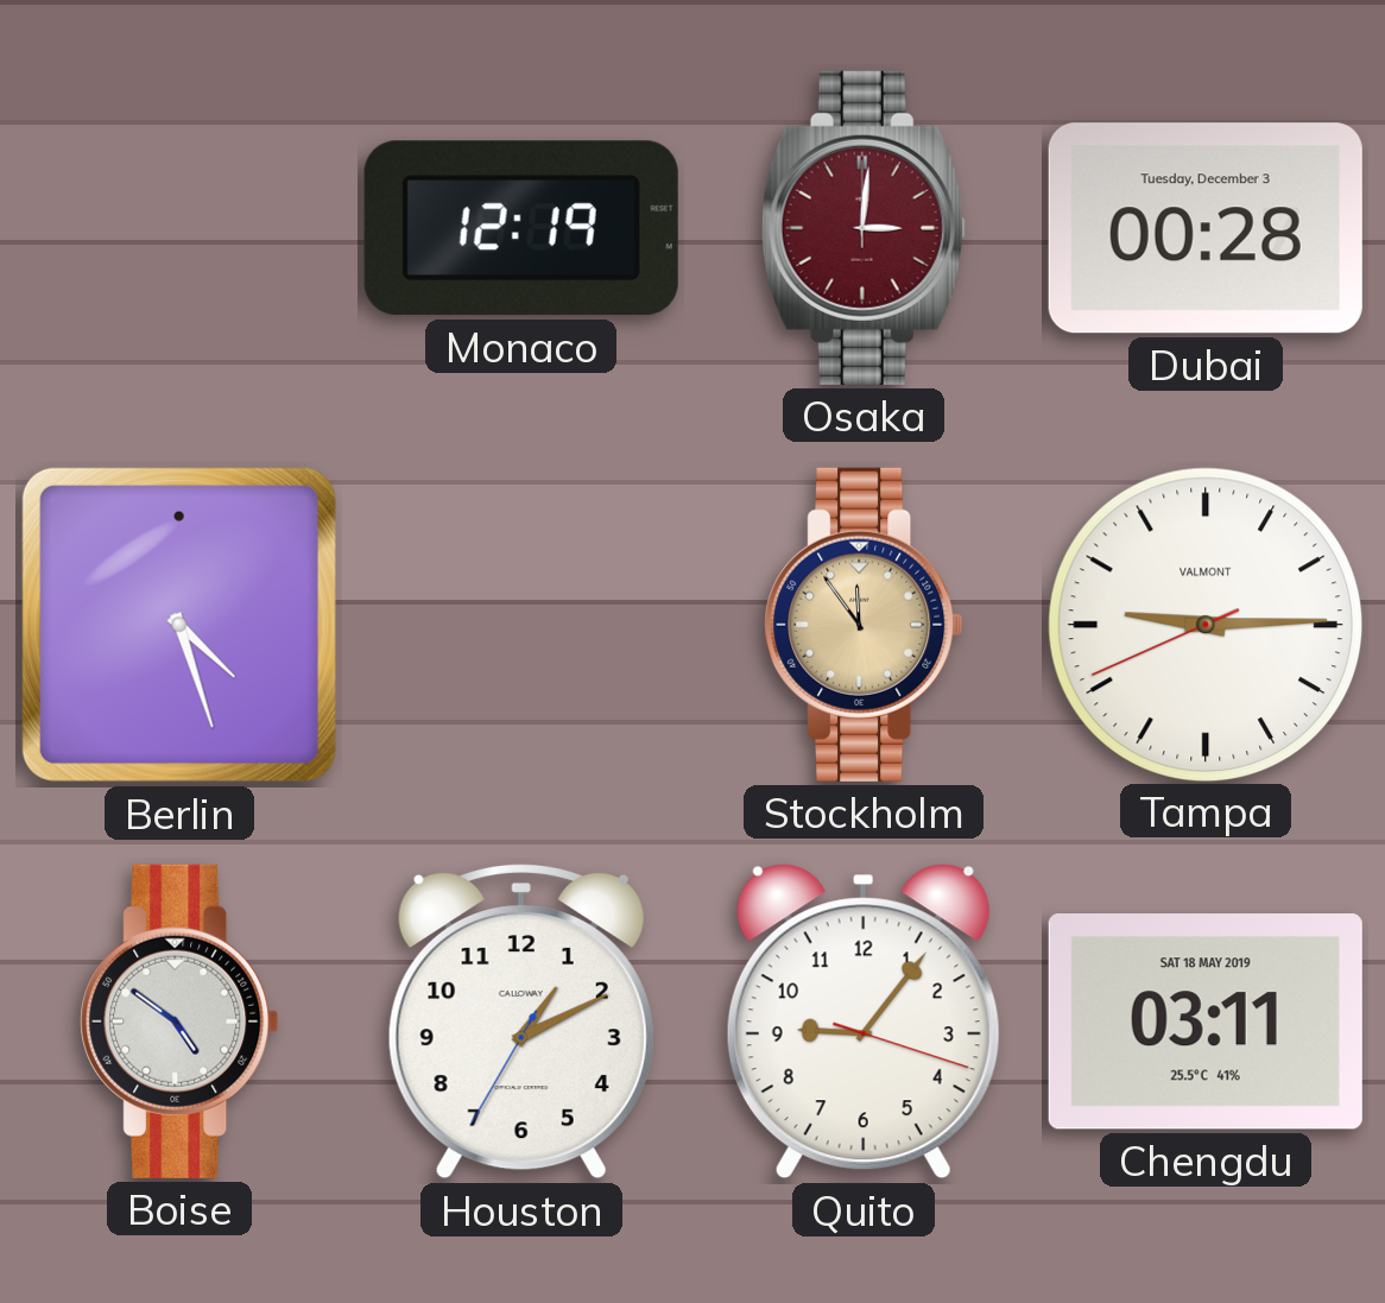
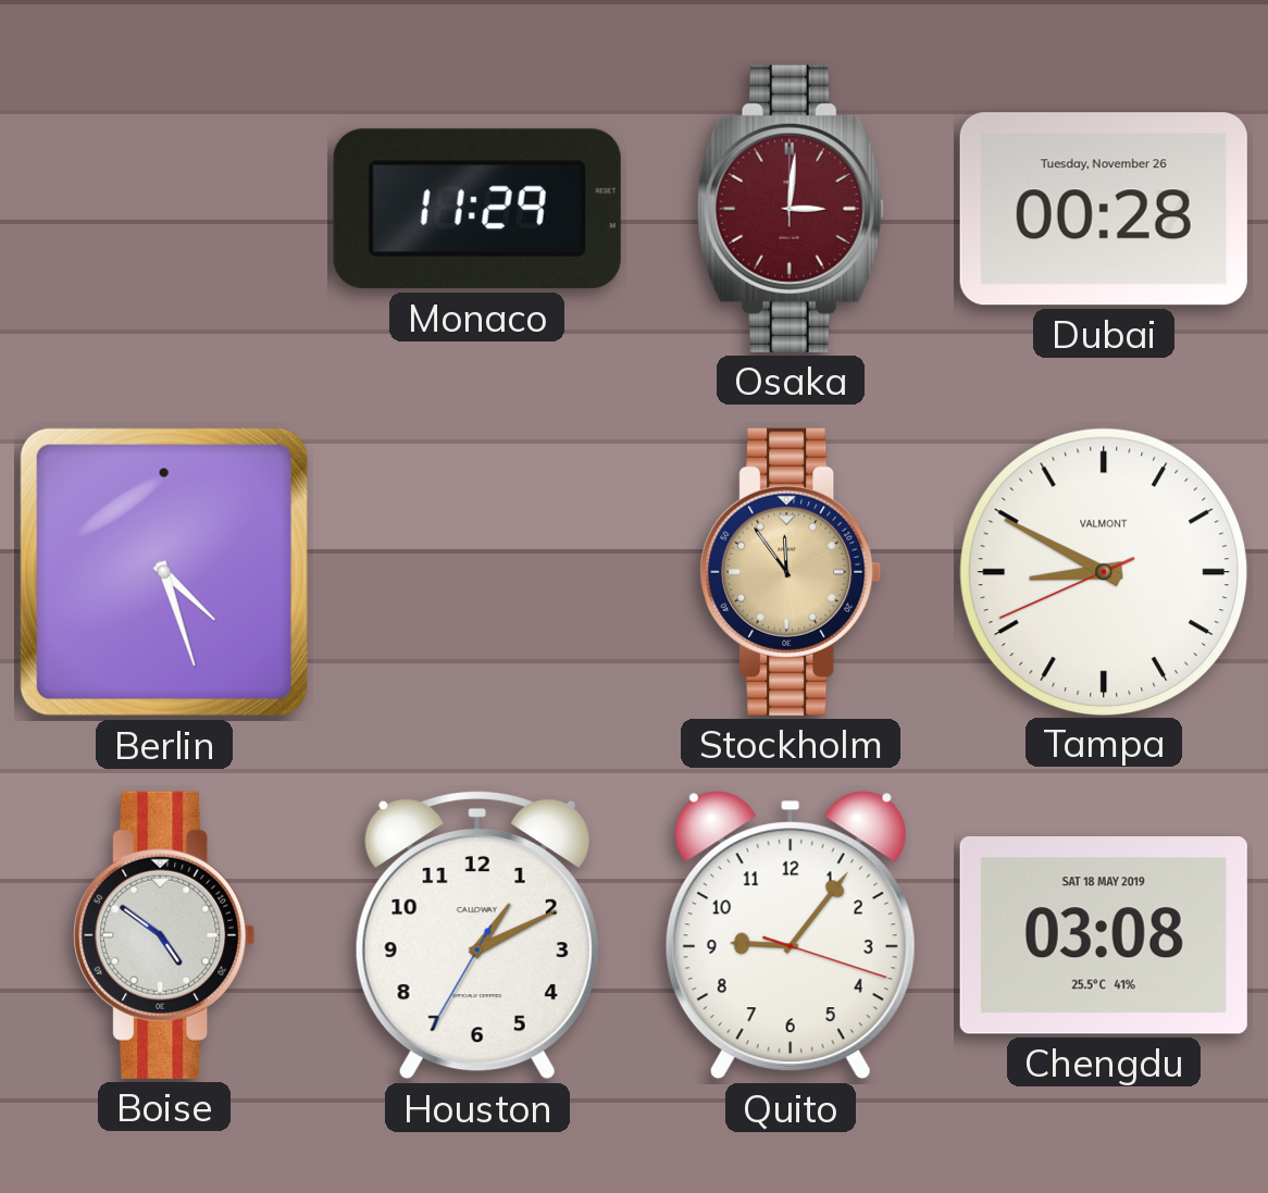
Monaco: 12:19 -> 11:29 (477, 209)
Dubai date: Tuesday, December 3 -> Tuesday, November 26 (1104, 209)
Tampa: 9:14 -> 8:49 (1103, 571)
Chengdu: 03:11 -> 03:08 (1104, 936)
